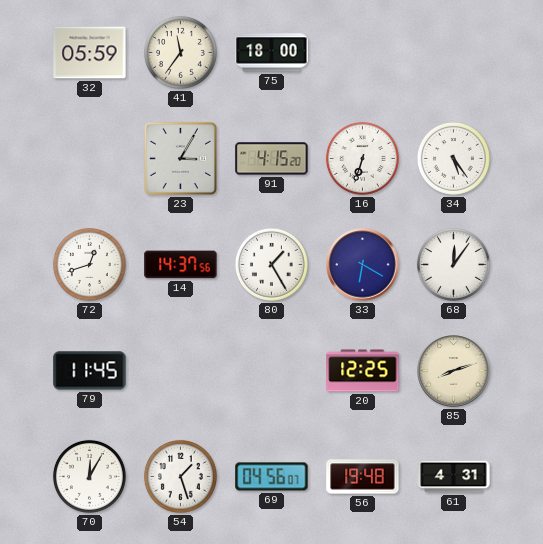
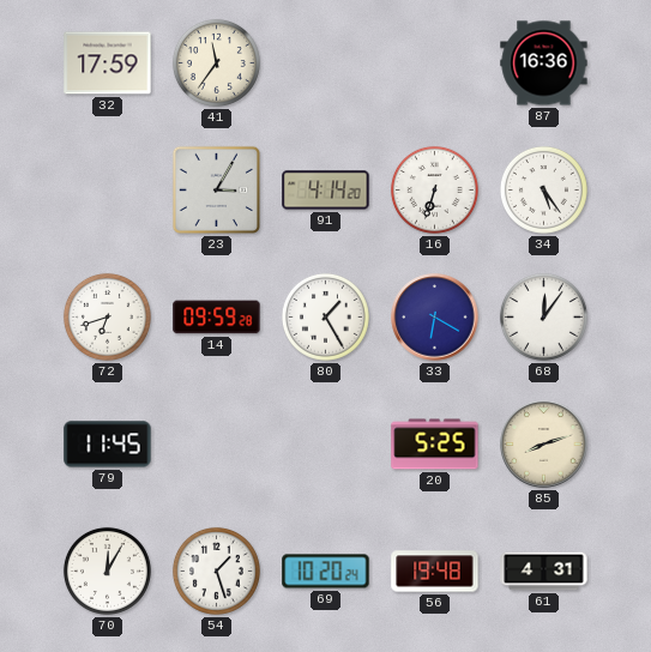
32: 05:59 -> 17:59 (108, 64)
75: 18:00 -> none (272, 53)
87: none -> 16:36 (544, 64)
91: 4:15 -> 4:14 (326, 191)
72: 12:42 -> 6:42 (107, 316)
14: 14:37 -> 09:59 (217, 318)
20: 12:25 -> 5:25 (435, 445)
69: 04:56 -> 10:20 (326, 572)
